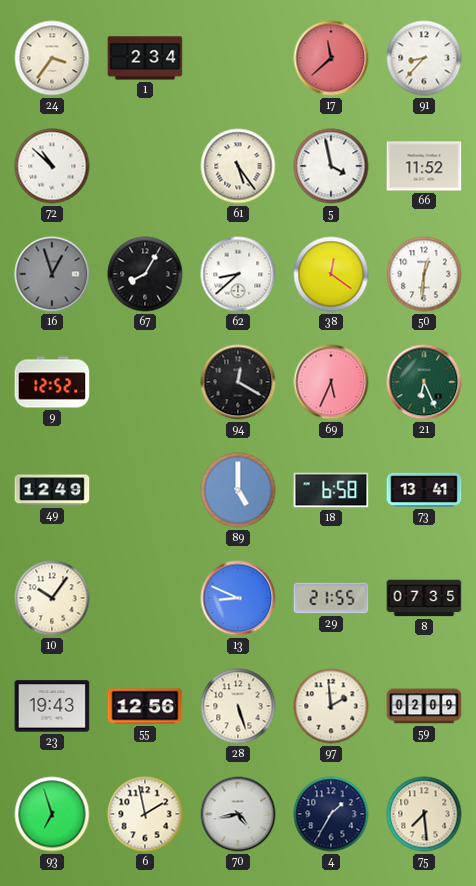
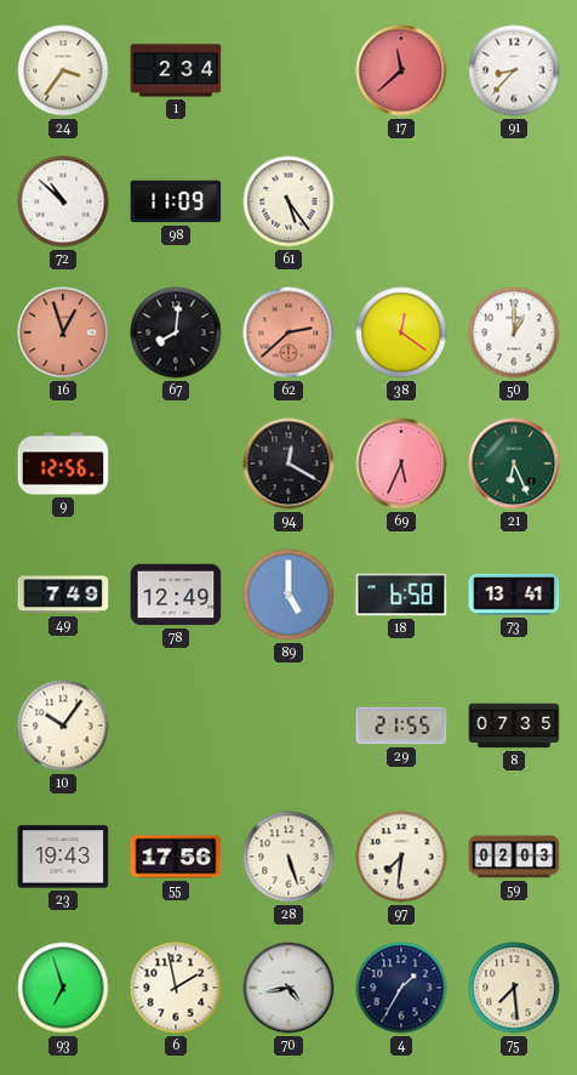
98: none -> 11:09 (176, 201)
5: 3:58 -> none (331, 166)
66: 11:52 -> none (424, 166)
16 dial: grey -> salmon (63, 332)
67: 8:05 -> 8:01 (176, 332)
62: 8:38 -> 2:38 (288, 332)
62 dial: white -> salmon (288, 332)
50: 12:31 -> 1:00 (514, 332)
9: 12:52 -> 12:56 (63, 463)
49: 12:49 -> 7:49 (63, 595)
78: none -> 12:49 (176, 595)
13: 8:49 -> none (238, 598)
55: 12:56 -> 17:56 (176, 857)
97: 1:59 -> 7:31 (401, 857)
59: 02:09 -> 02:03 (514, 857)
